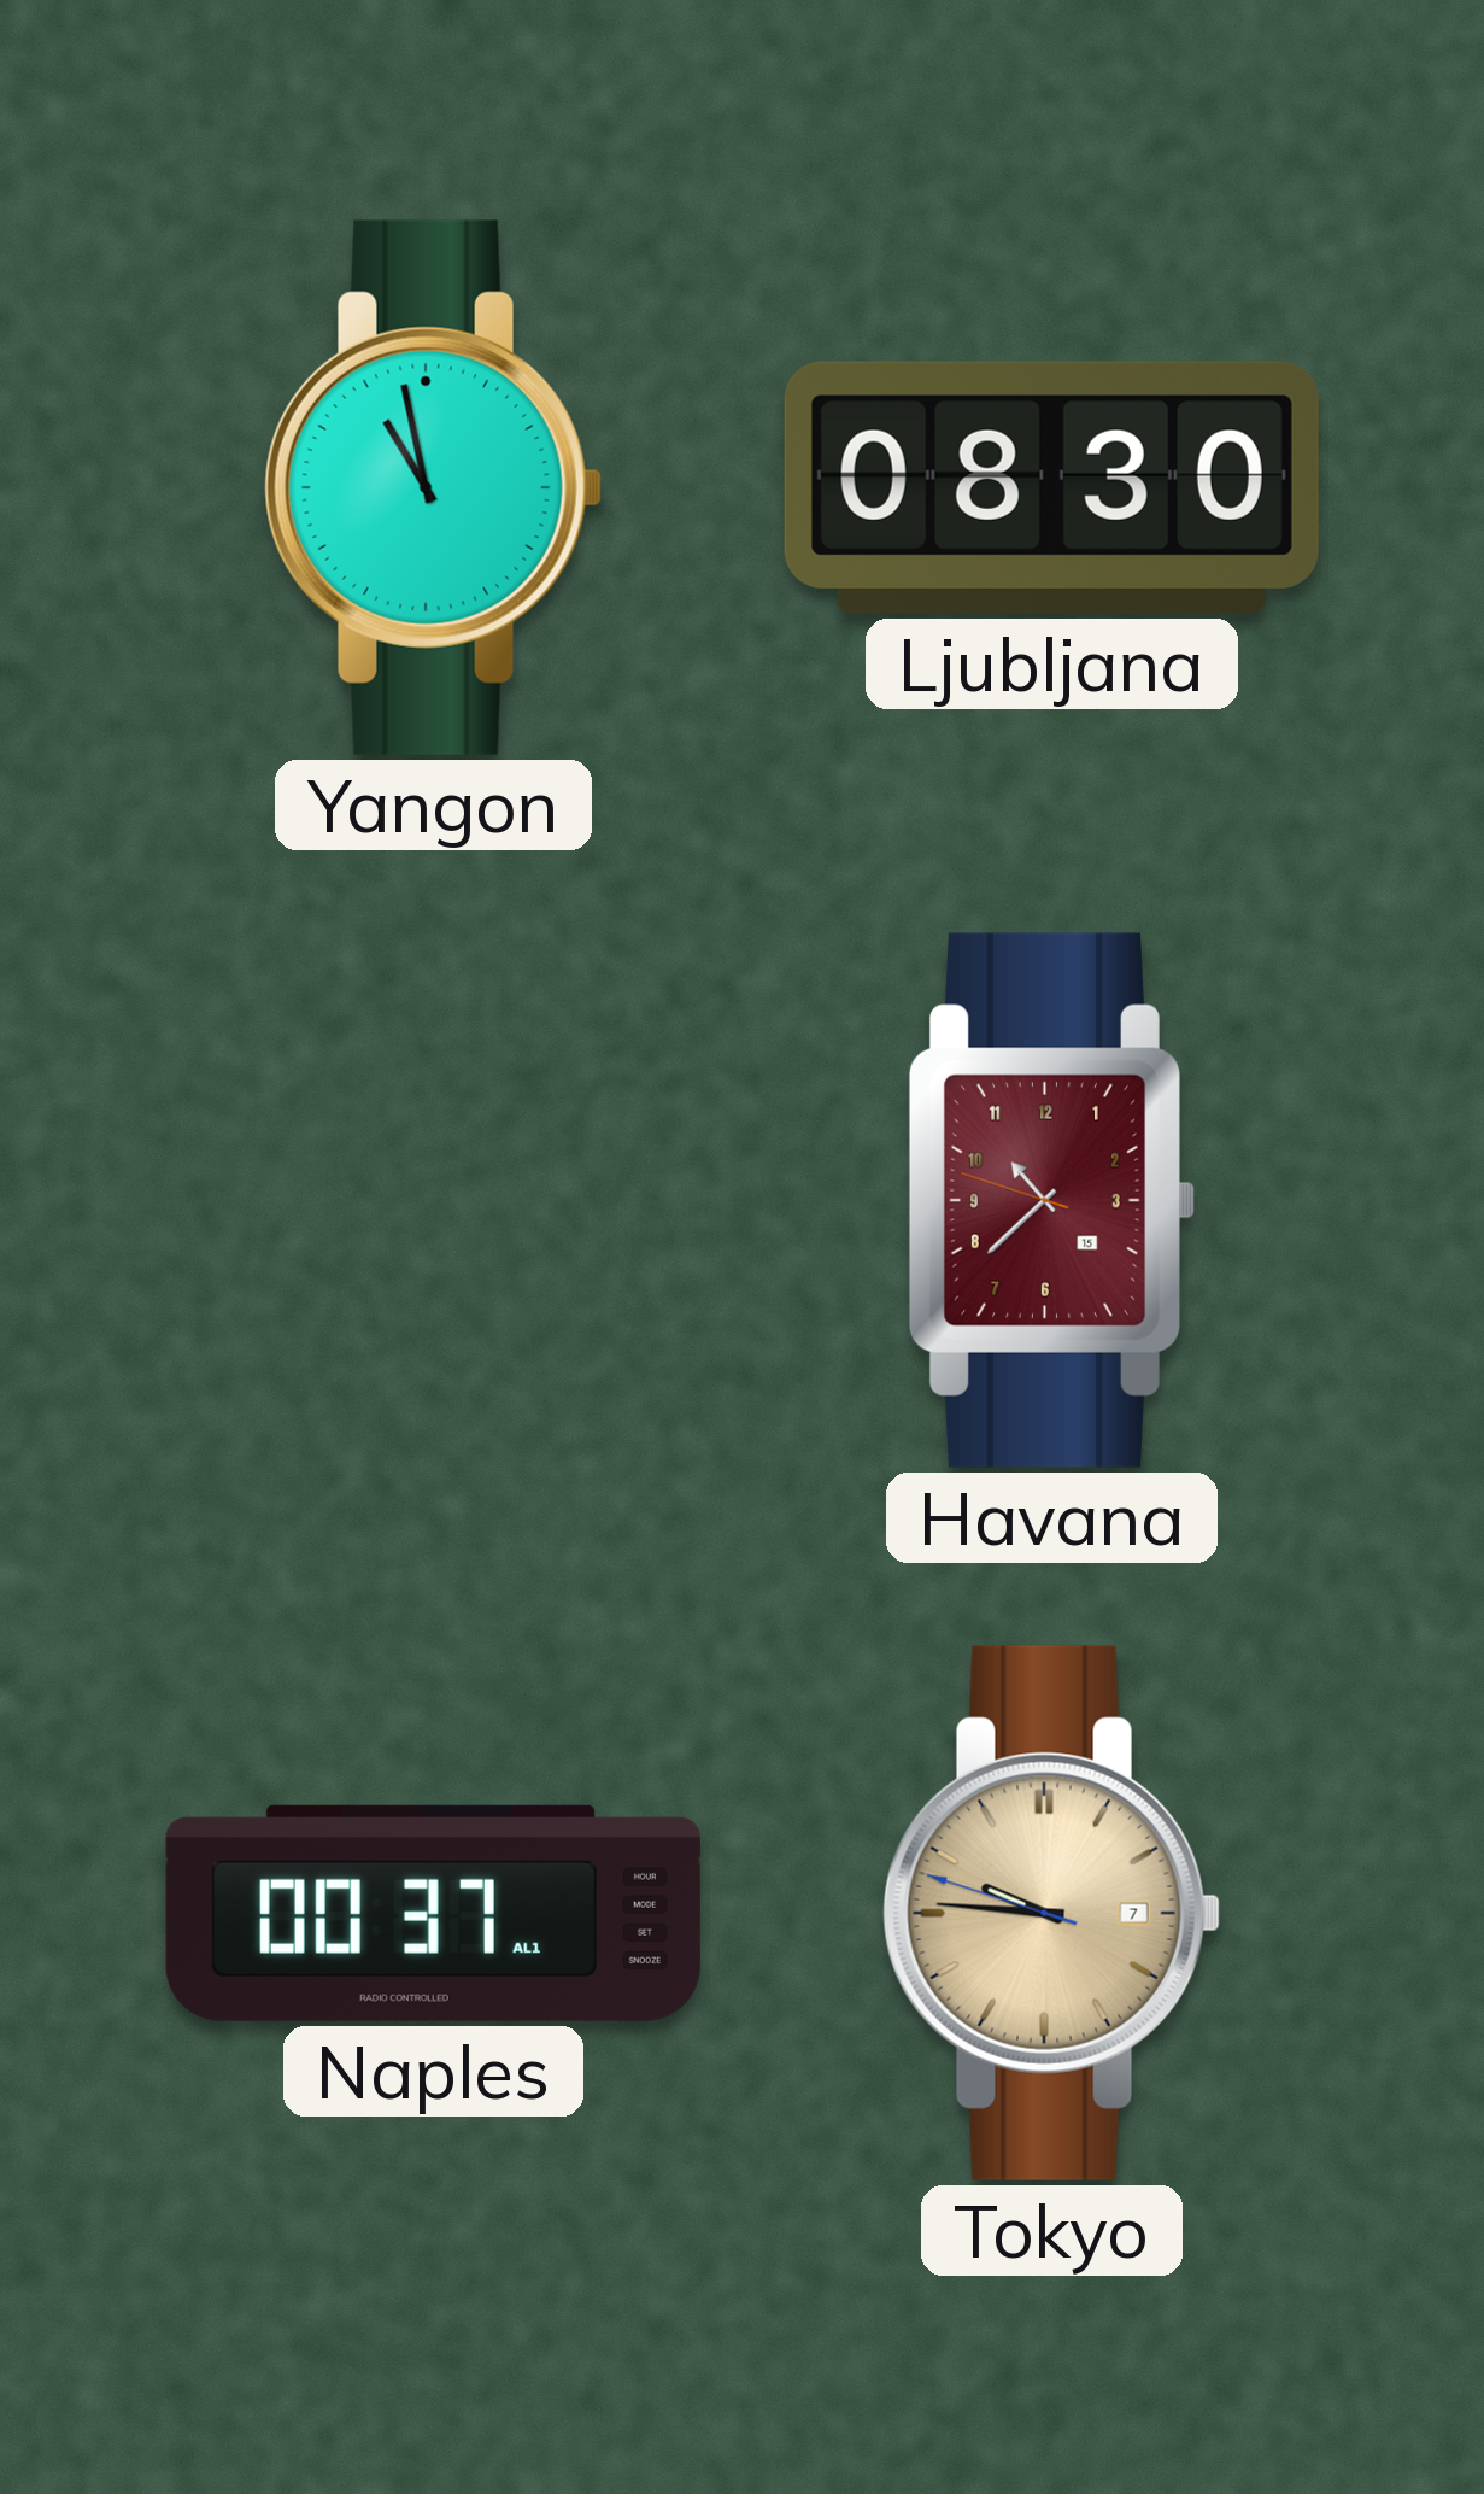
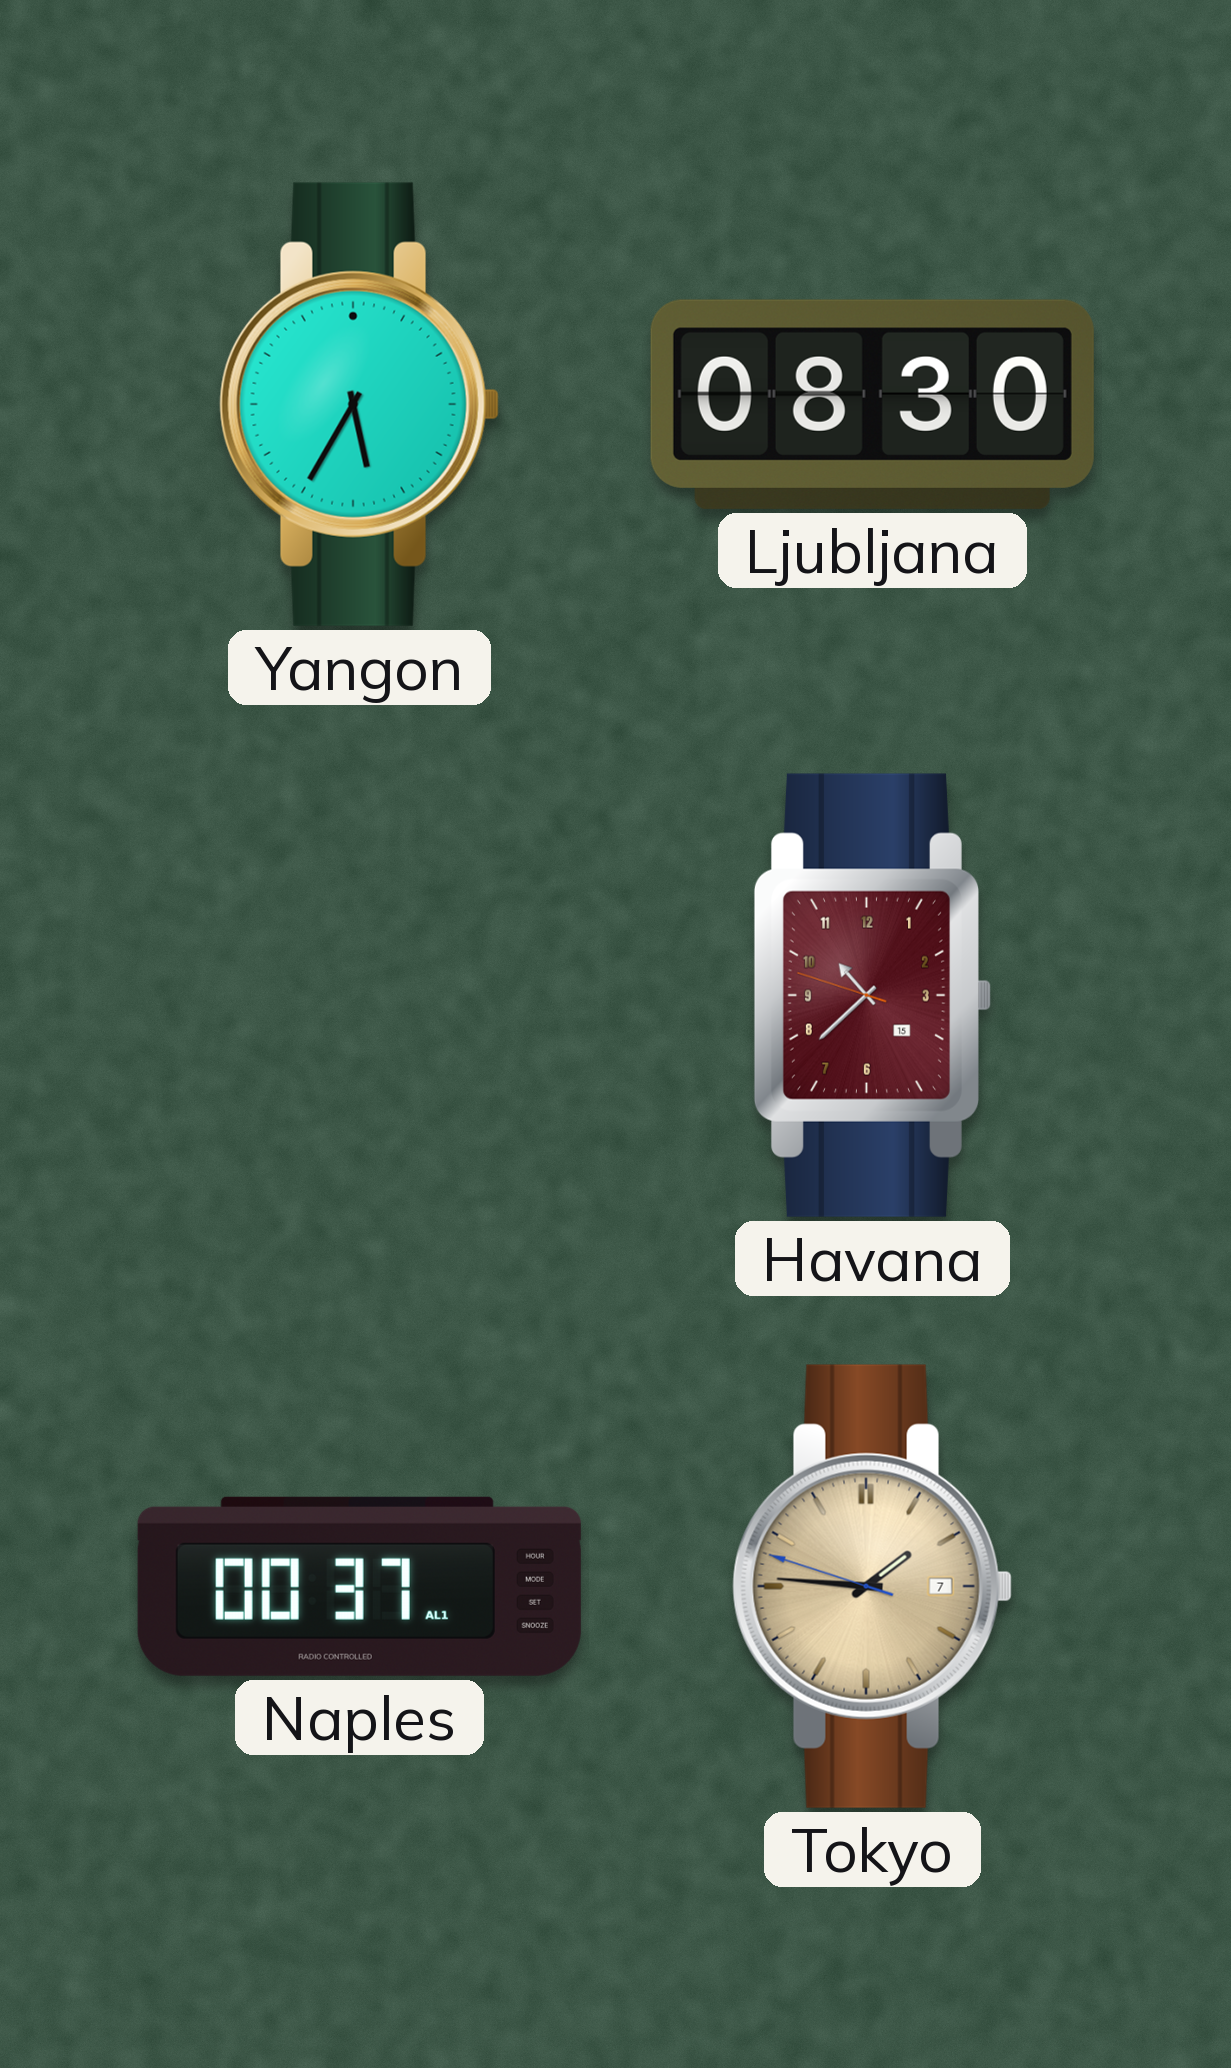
Yangon: 10:58 -> 5:35 (359, 404)
Tokyo: 9:45 -> 1:45 (872, 1586)
